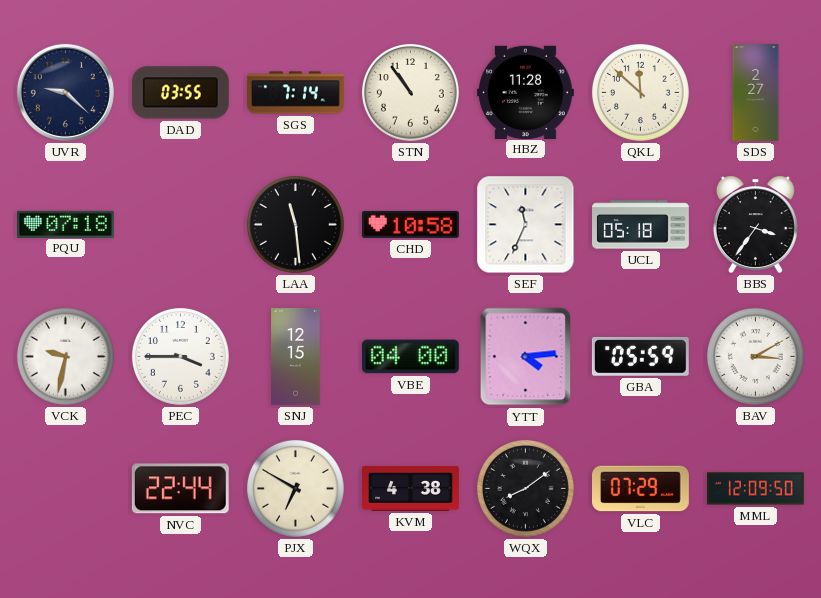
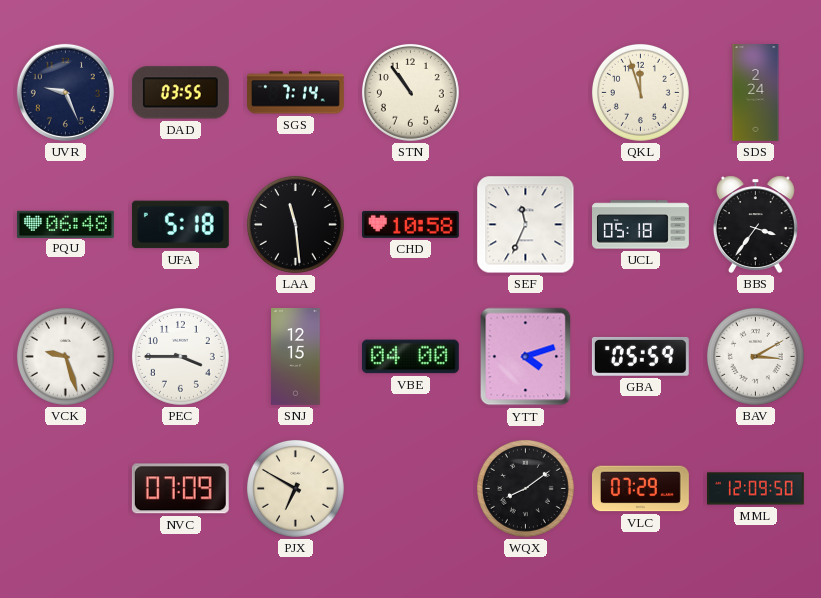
UVR: 9:22 -> 9:26 (65, 92)
HBZ: 11:28 -> none (525, 92)
QKL: 11:52 -> 11:57 (640, 92)
SDS: 2:27 -> 2:24 (756, 93)
PQU: 07:18 -> 06:48 (65, 224)
UFA: none -> 5:18 (180, 225)
VCK: 9:32 -> 9:27 (65, 356)
YTT: 4:14 -> 4:12 (526, 357)
NVC: 22:44 -> 07:09 (180, 489)
KVM: 4:38 -> none (411, 488)
